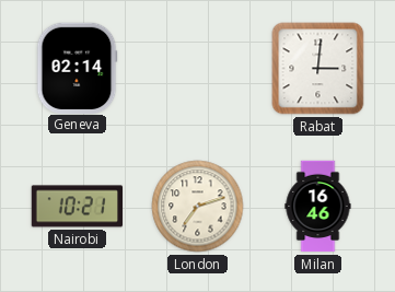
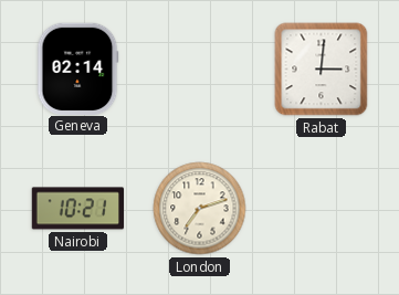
Milan: 16:46 -> none (318, 207)
